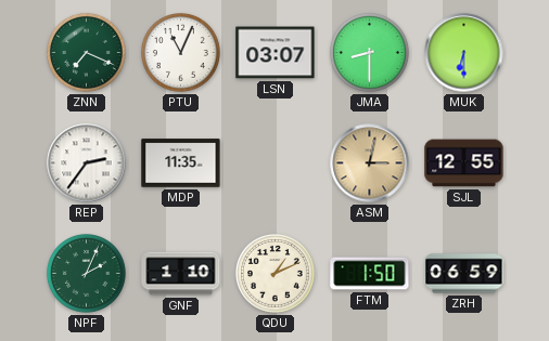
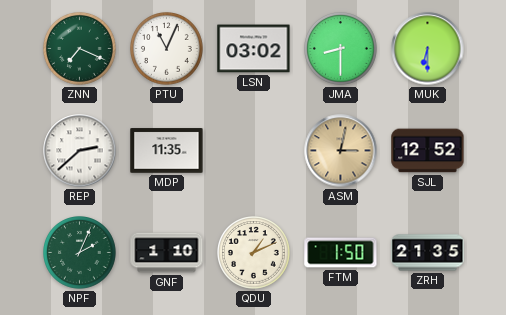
LSN: 03:07 -> 03:02 (254, 49)
REP: 2:36 -> 2:38 (80, 151)
SJL: 12:55 -> 12:52 (428, 151)
ZRH: 06:59 -> 21:35 (428, 253)
